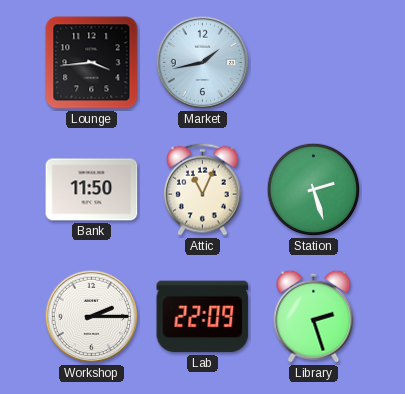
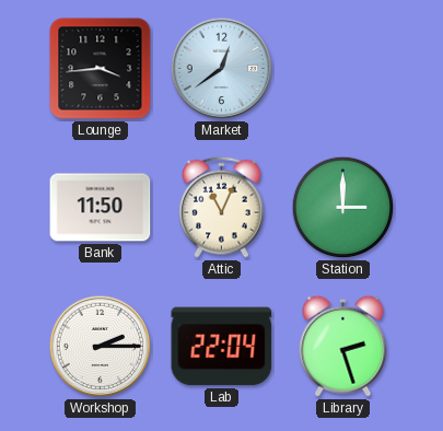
Market: 1:43 -> 12:39 (222, 69)
Station: 2:27 -> 3:00 (343, 208)
Lab: 22:09 -> 22:04 (222, 347)
